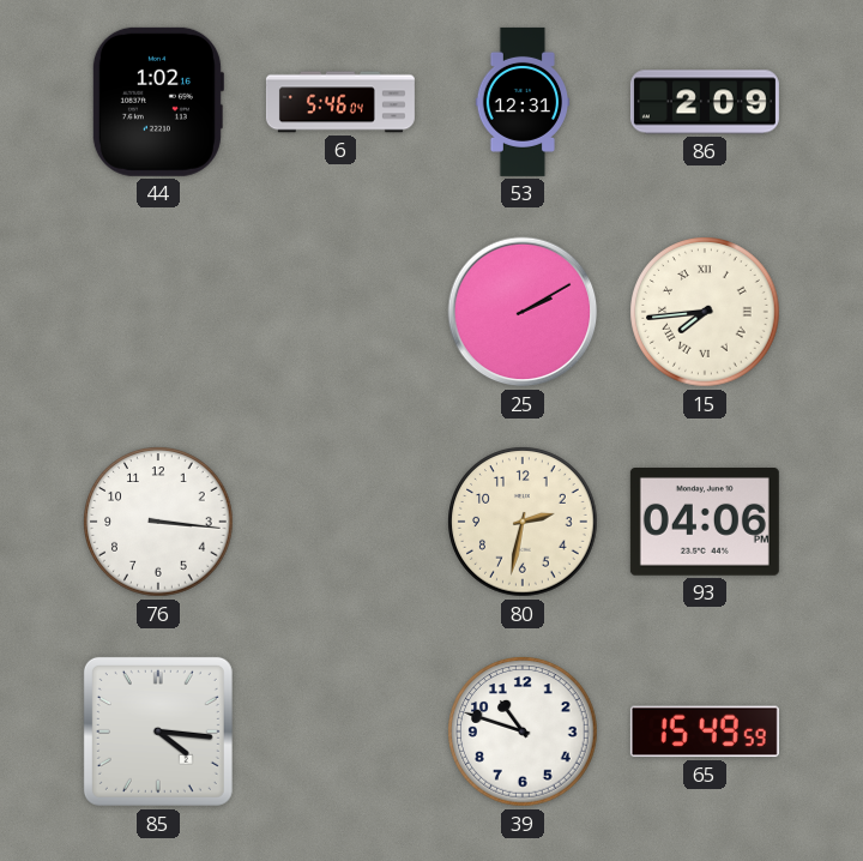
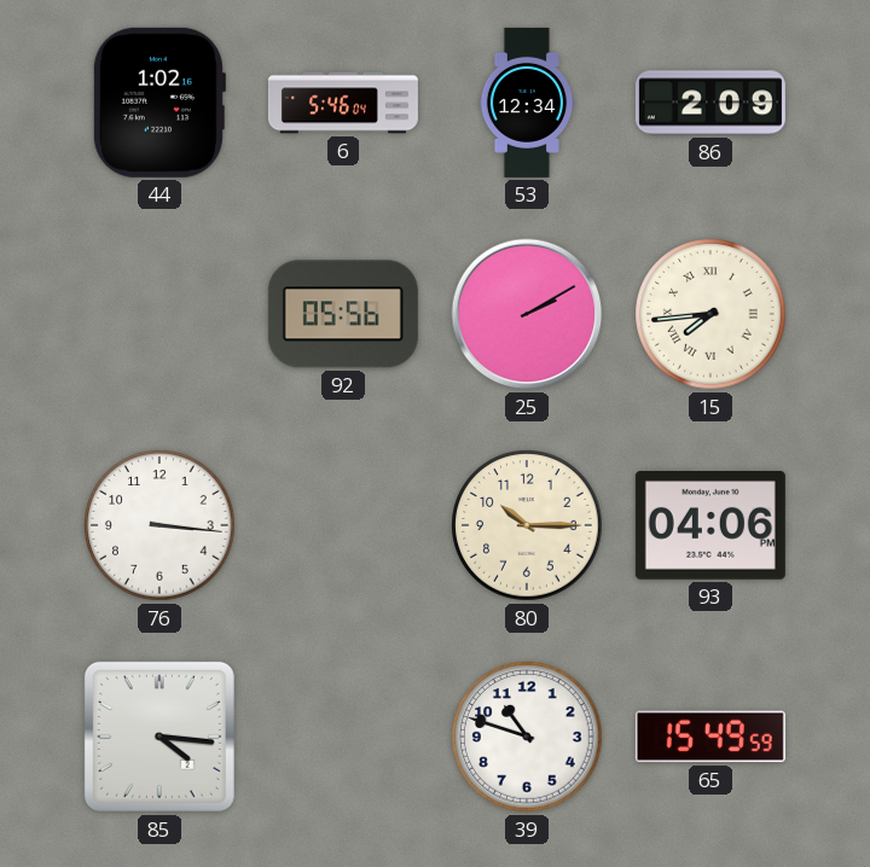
53: 12:31 -> 12:34 (527, 103)
92: none -> 05:56 (343, 314)
80: 2:32 -> 10:15 (527, 525)
